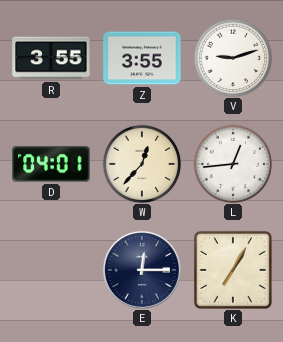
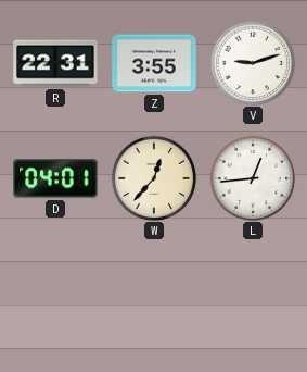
R: 3:55 -> 22:31 (55, 63)
E: 12:15 -> none (142, 270)
K: 7:05 -> none (233, 270)
